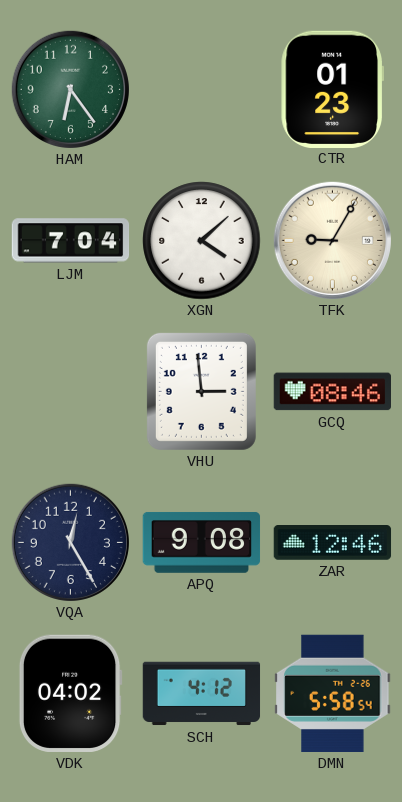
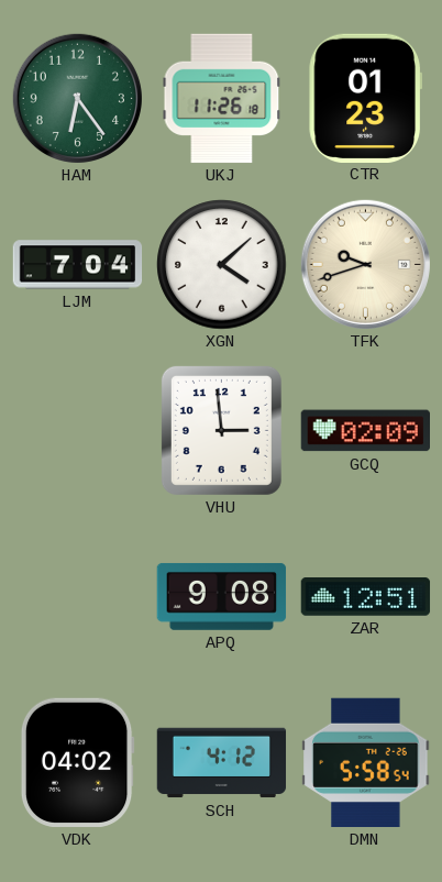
UKJ: none -> 11:26 (222, 99)
TFK: 9:05 -> 9:42 (365, 264)
GCQ: 08:46 -> 02:09 (365, 431)
VQA: 12:25 -> none (70, 542)
ZAR: 12:46 -> 12:51 (366, 597)
